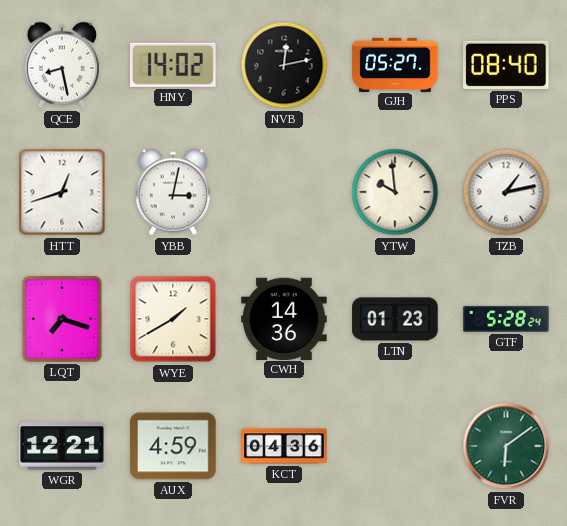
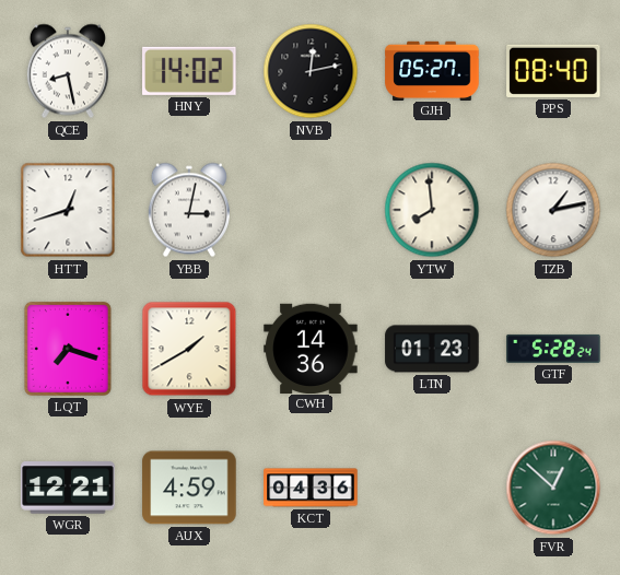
YTW: 9:59 -> 7:59 (432, 210)
FVR: 6:09 -> 12:52 (553, 488)
